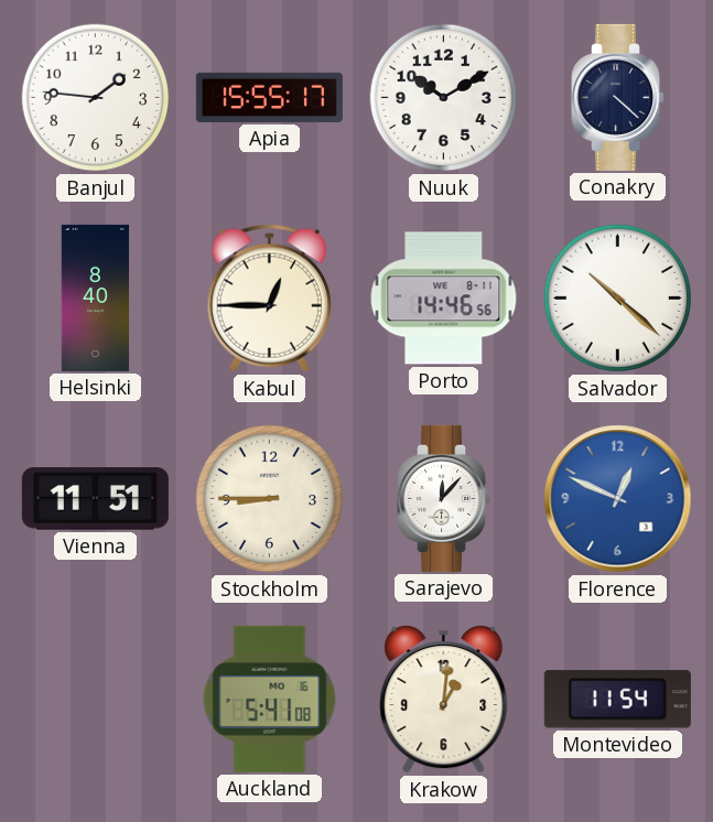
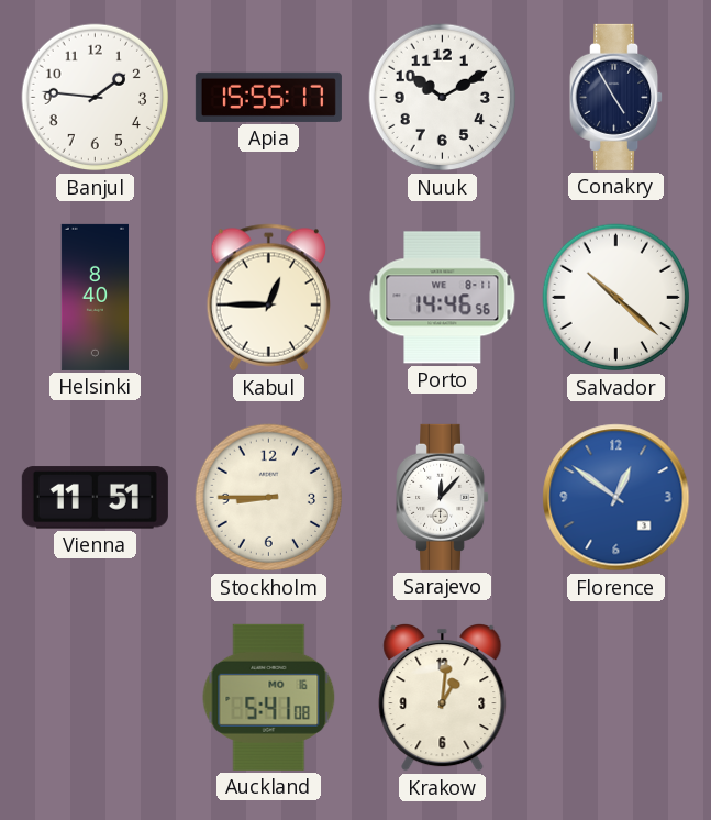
Conakry: 4:22 -> 4:55 (616, 97)
Florence: 12:49 -> 12:51 (616, 498)
Montevideo: 11:54 -> none (617, 700)
